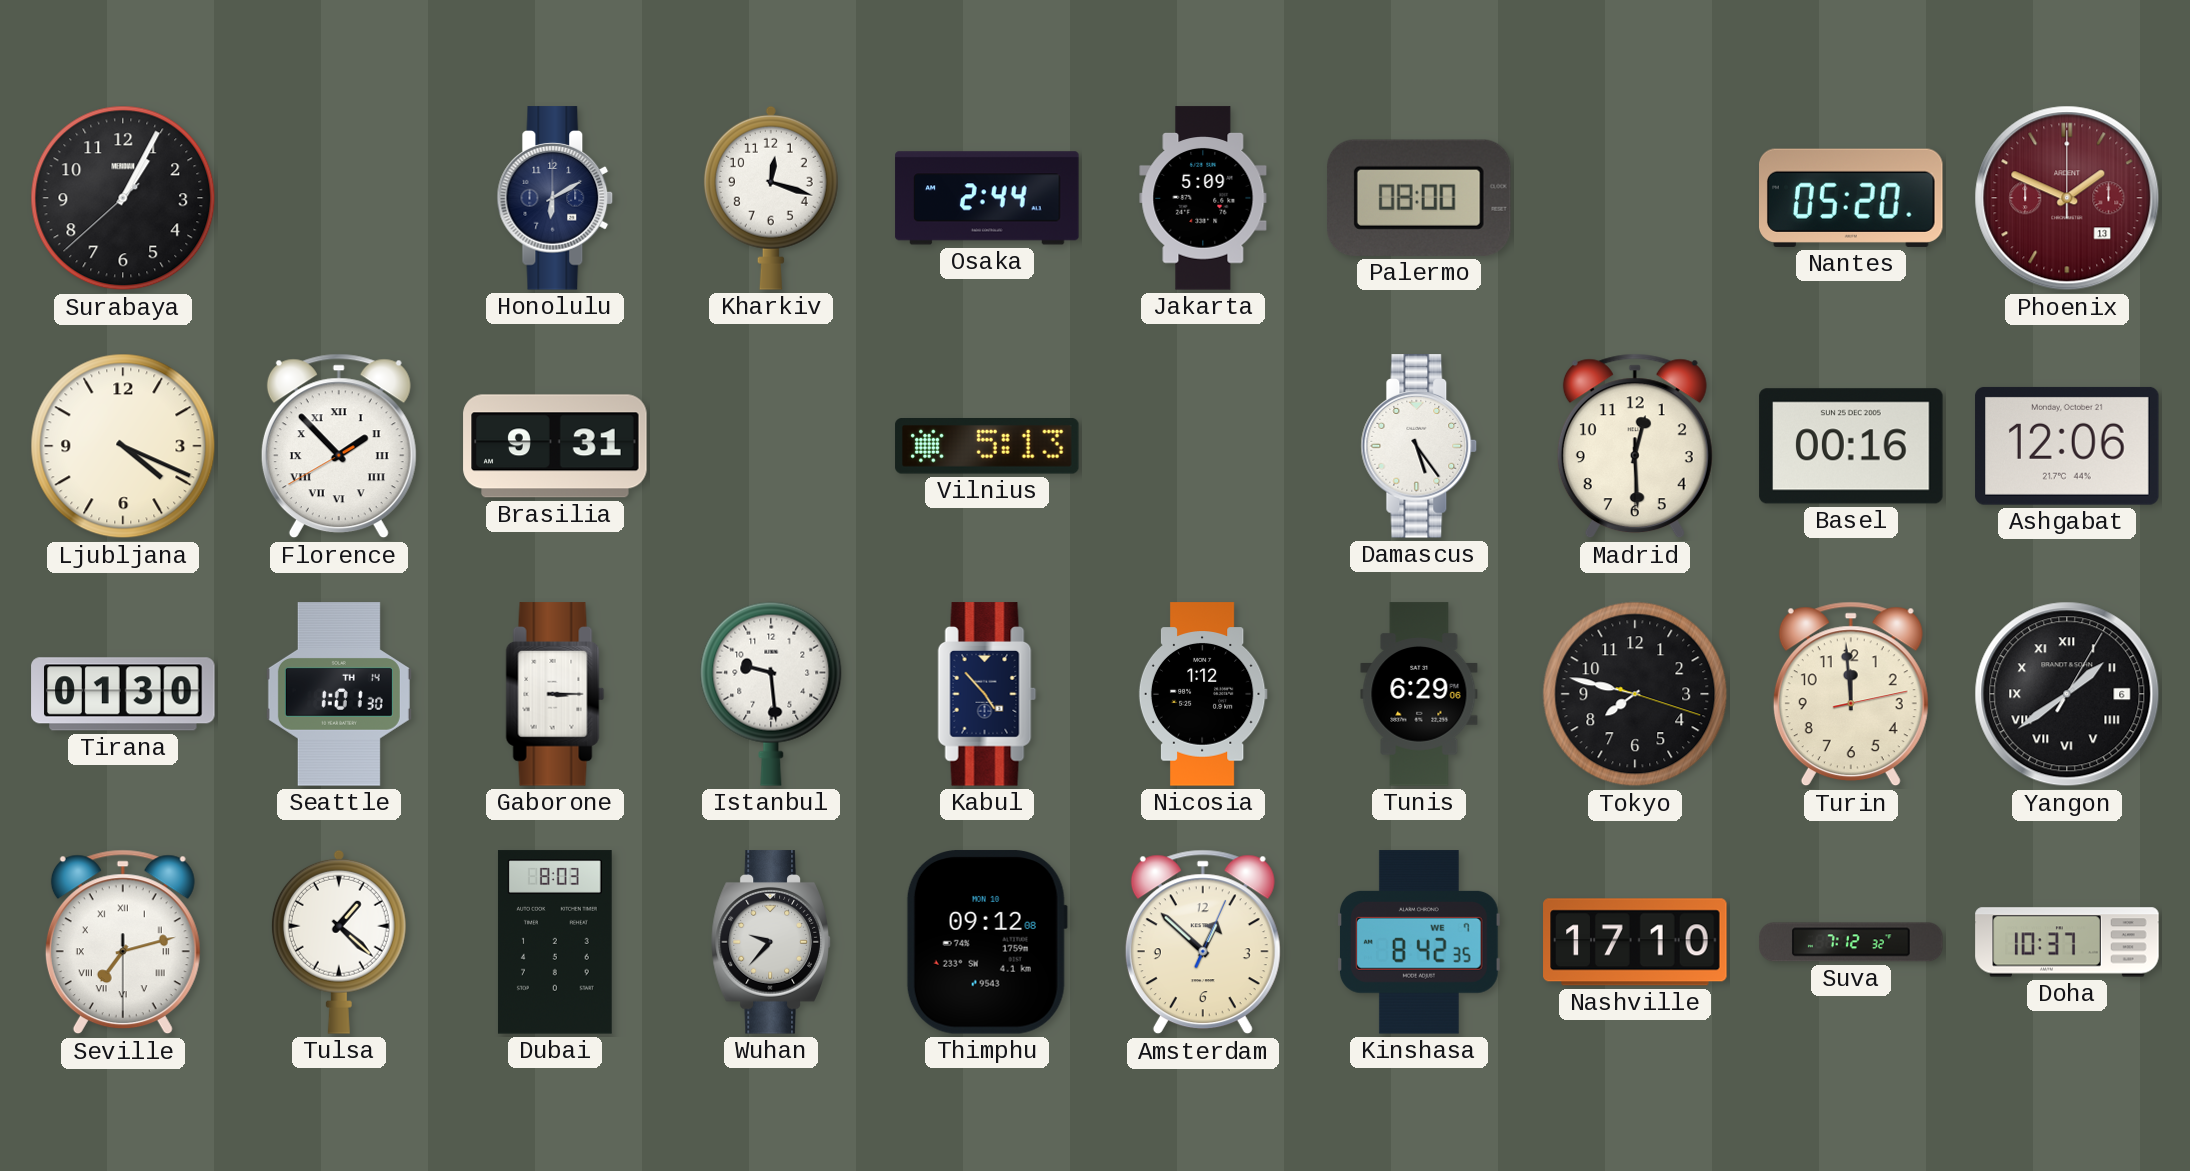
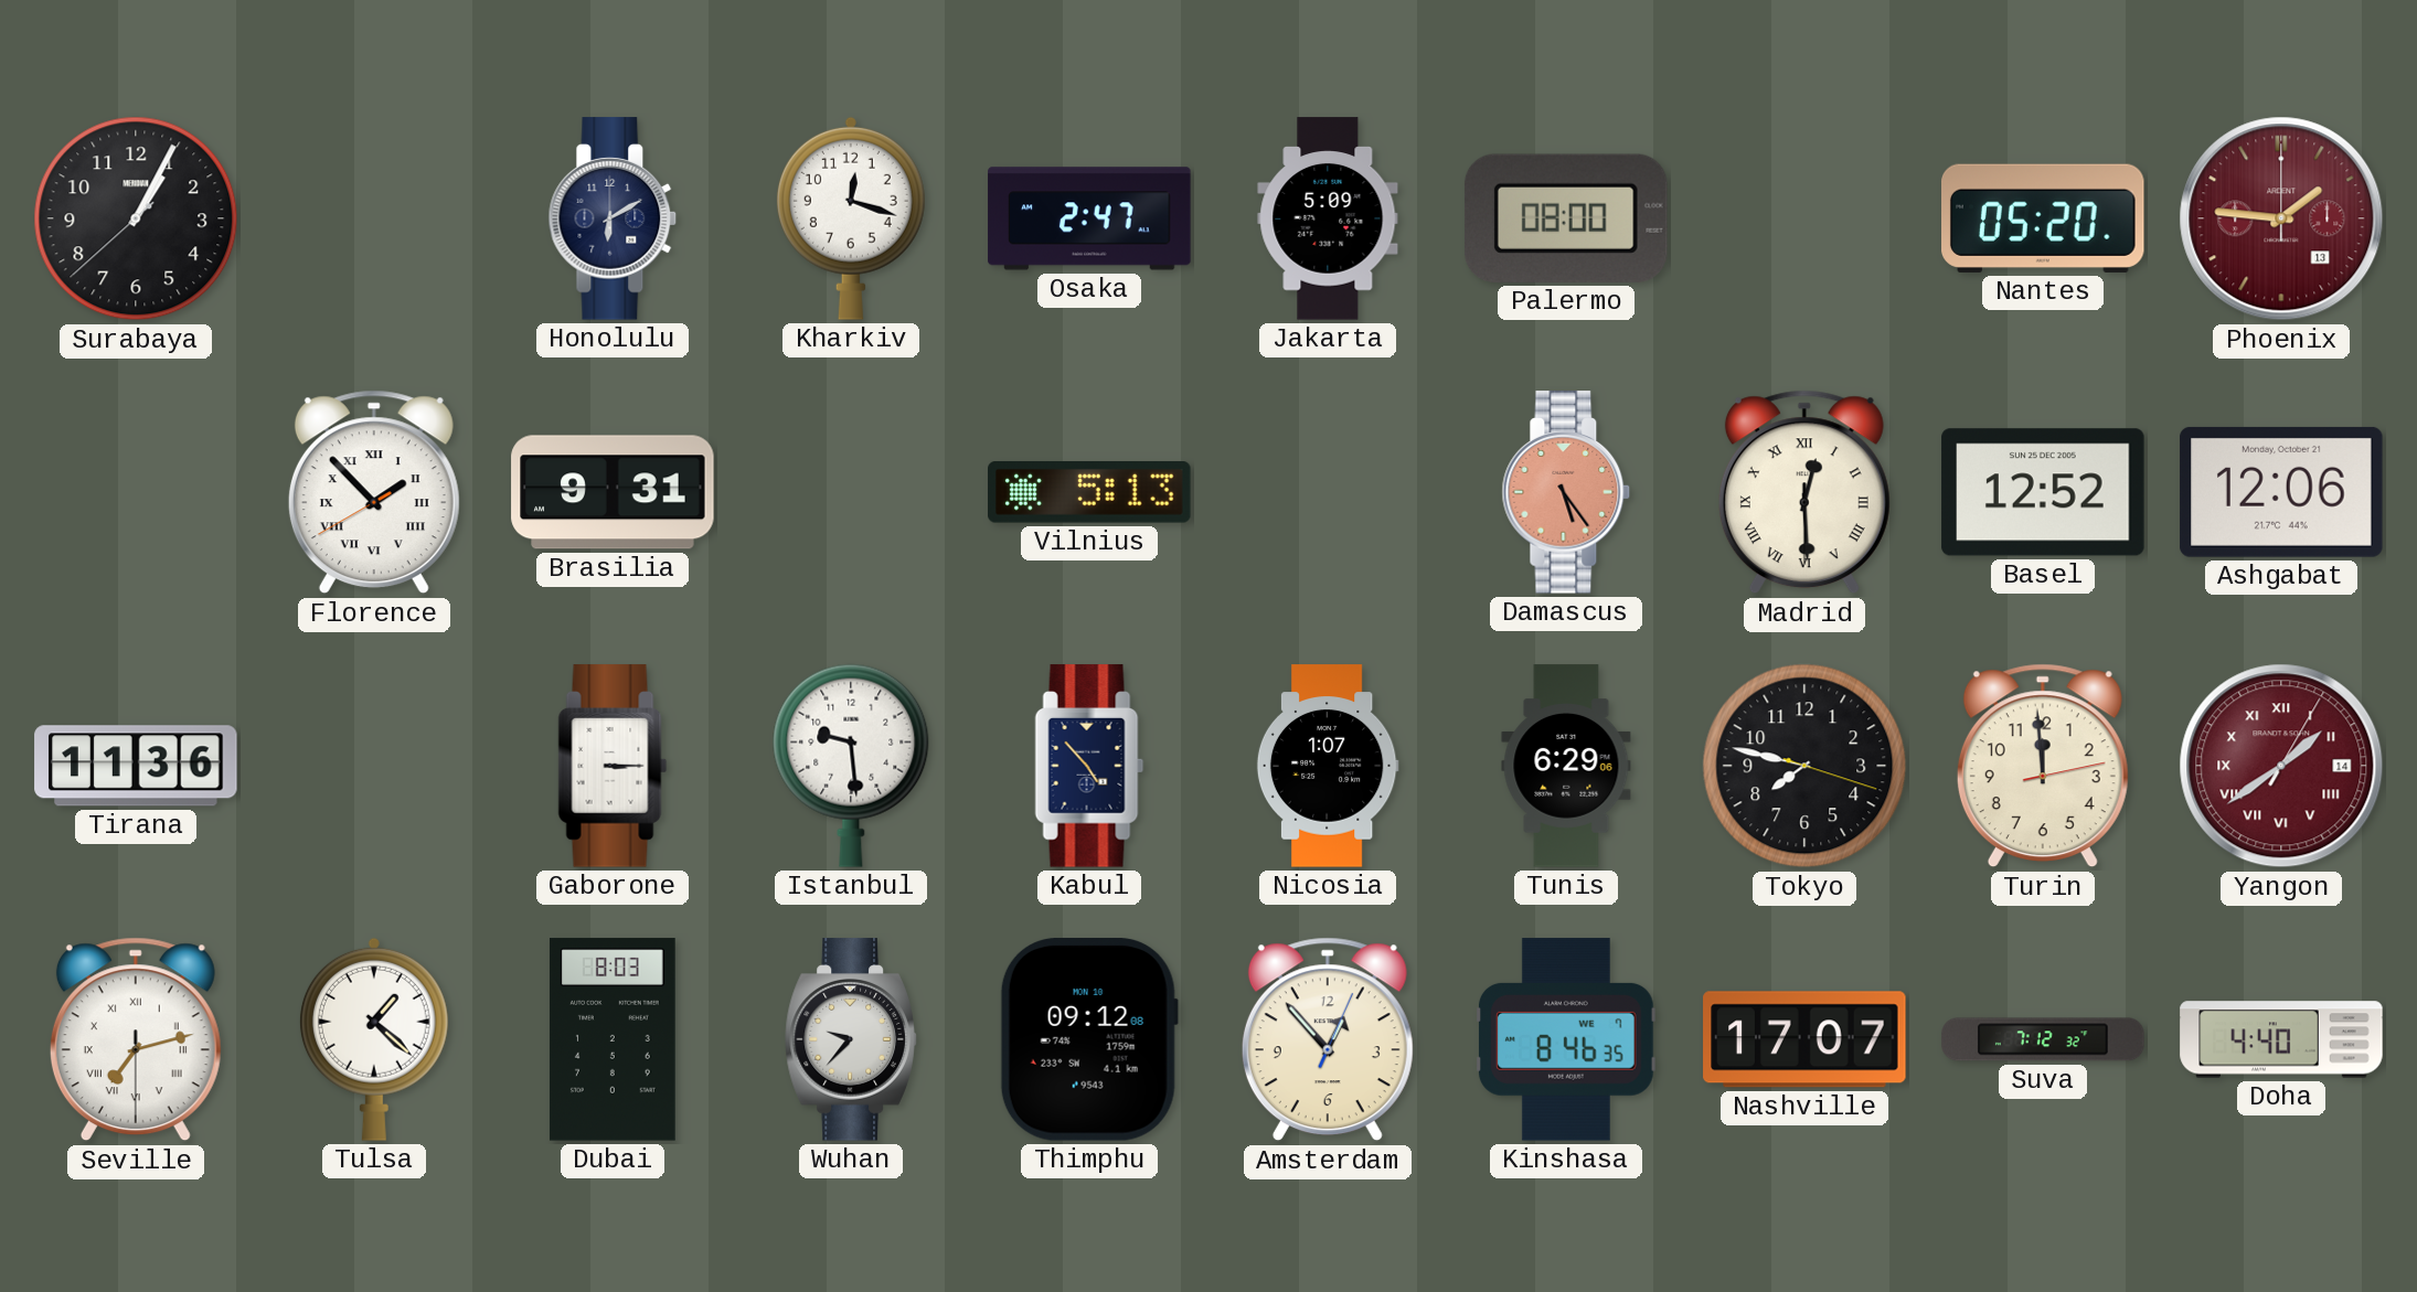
Osaka: 2:44 -> 2:47 (1089, 218)
Phoenix: 1:49 -> 1:46 (2281, 218)
Ljubljana: 4:19 -> none (123, 446)
Damascus dial: white -> salmon (1566, 492)
Madrid numerals: Arabic -> Roman (1804, 492)
Basel: 00:16 -> 12:52 (2043, 492)
Tirana: 01:30 -> 11:36 (136, 766)
Seattle: 1:01 -> none (339, 694)
Nicosia: 1:12 -> 1:07 (1328, 766)
Yangon date: 6 -> 14 (2281, 766)
Yangon dial: black -> burgundy (2281, 766)
Amsterdam: 12:52 -> 12:53 (1328, 1039)
Kinshasa: 8:42 -> 8:46 (1566, 1039)
Nashville: 17:10 -> 17:07 (1804, 1039)
Doha: 10:37 -> 4:40 (2281, 1039)
